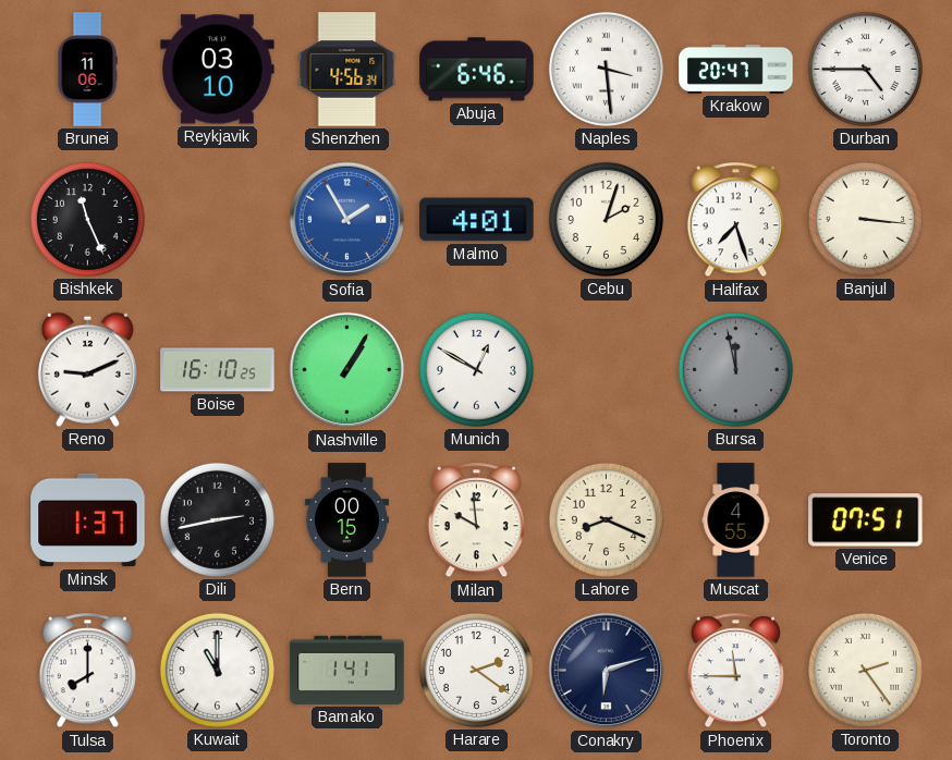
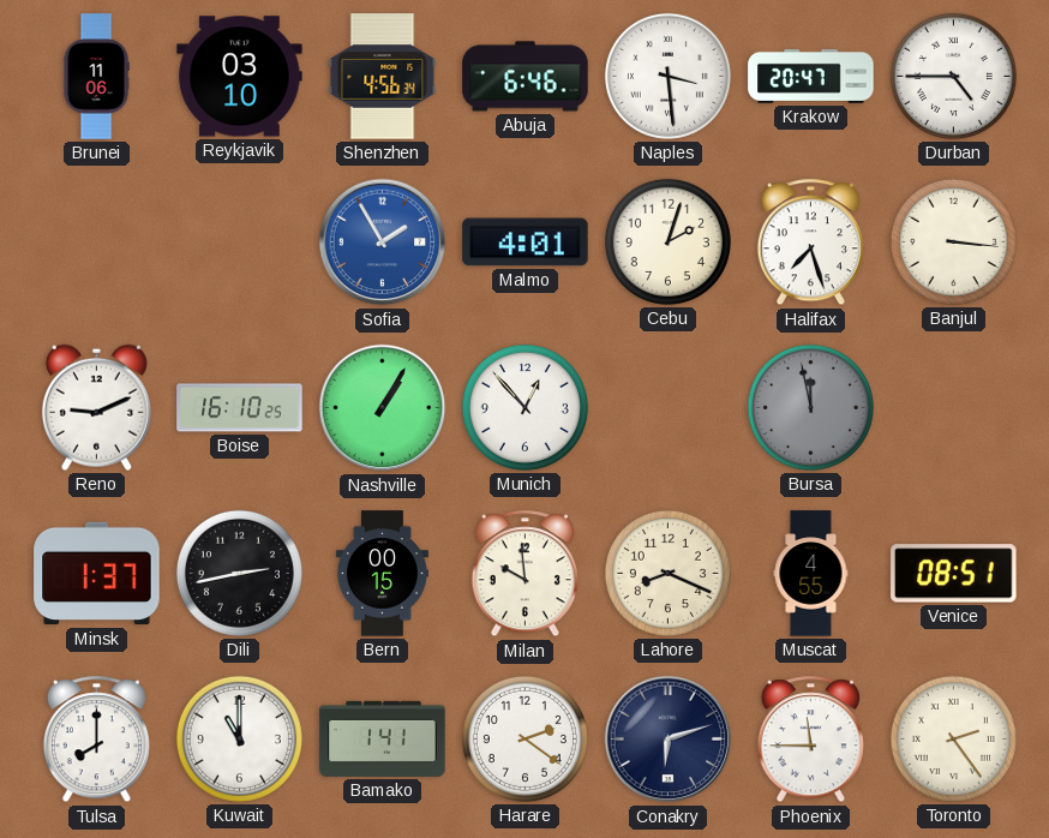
Bishkek: 11:26 -> none (87, 219)
Munich: 12:50 -> 12:53 (524, 407)
Venice: 07:51 -> 08:51 (954, 574)
